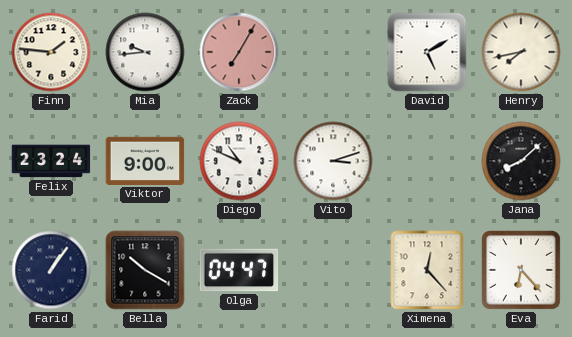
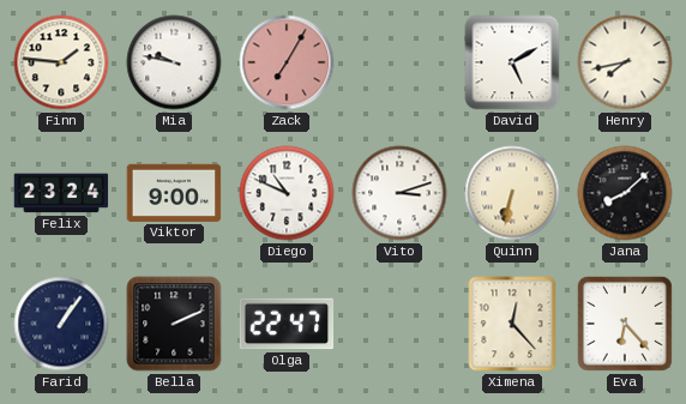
Mia: 9:44 -> 9:47 (174, 62)
Quinn: none -> 6:32 (512, 193)
Bella: 10:20 -> 2:11 (174, 324)
Olga: 04:47 -> 22:47 (287, 324)
